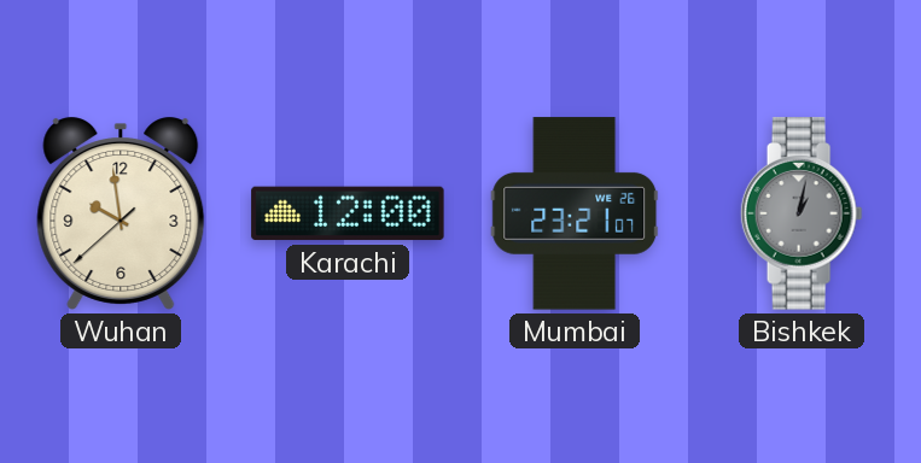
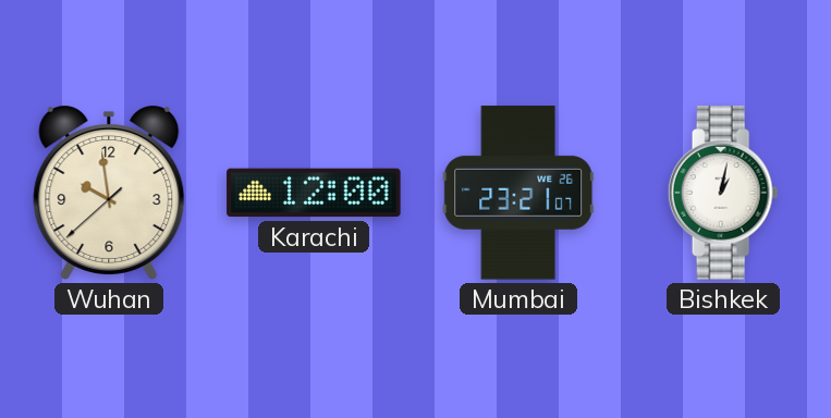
Bishkek dial: grey -> white (723, 193)
